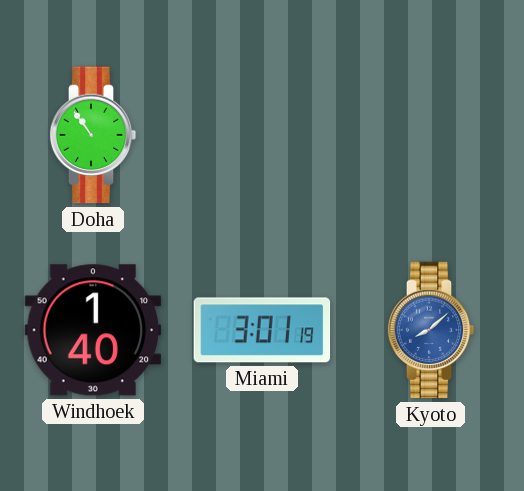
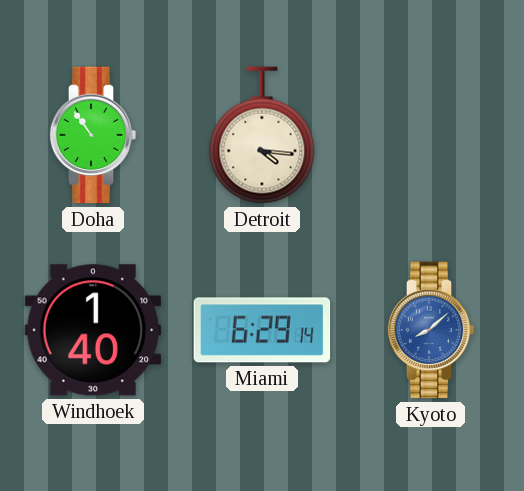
Detroit: none -> 4:16 (262, 135)
Miami: 3:01 -> 6:29 (262, 330)
